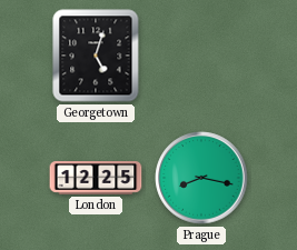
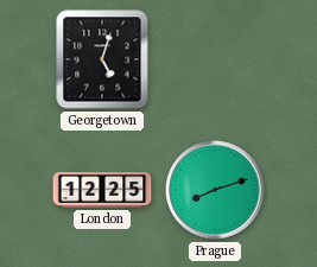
Prague: 8:17 -> 8:12 (215, 190)
